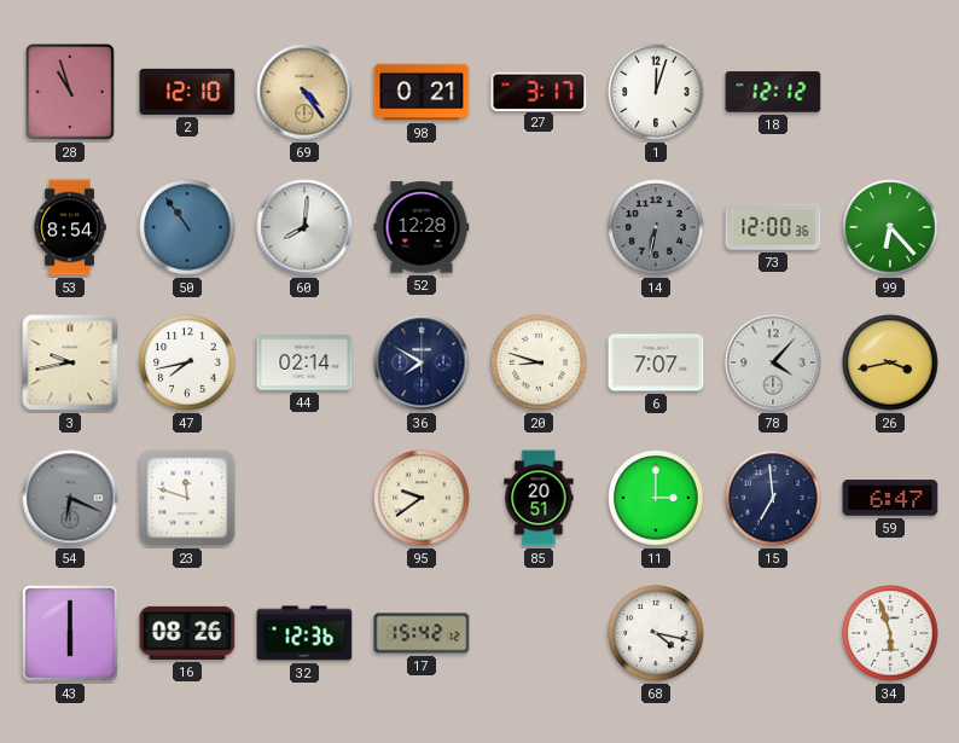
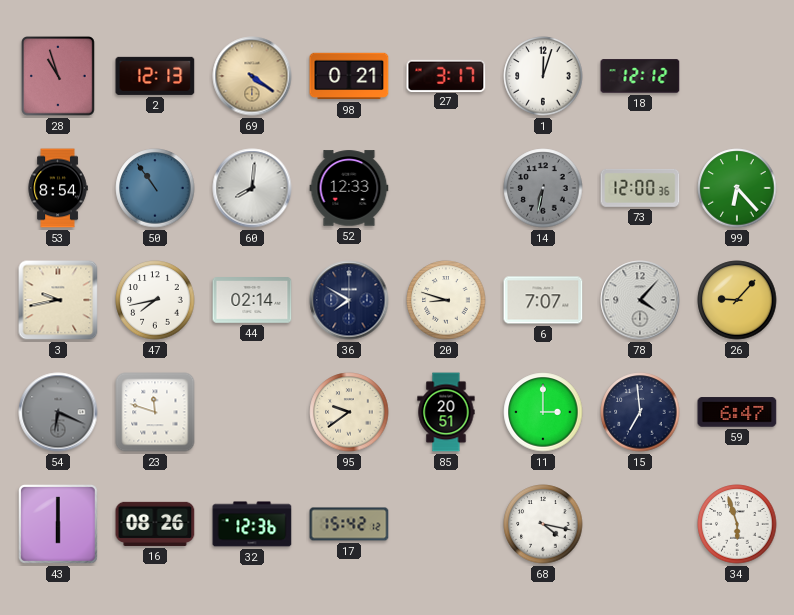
2: 12:10 -> 12:13 (155, 76)
69: 4:24 -> 4:21 (252, 76)
52: 12:28 -> 12:33 (349, 188)
26: 3:43 -> 9:07 (737, 300)
